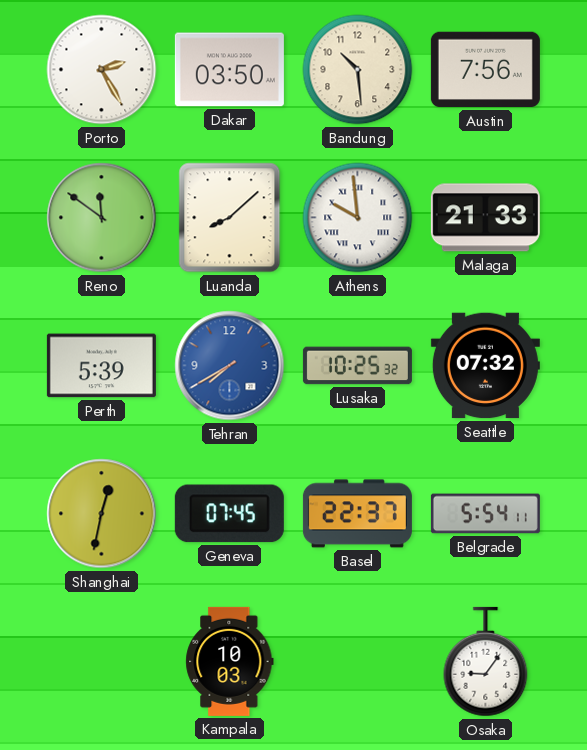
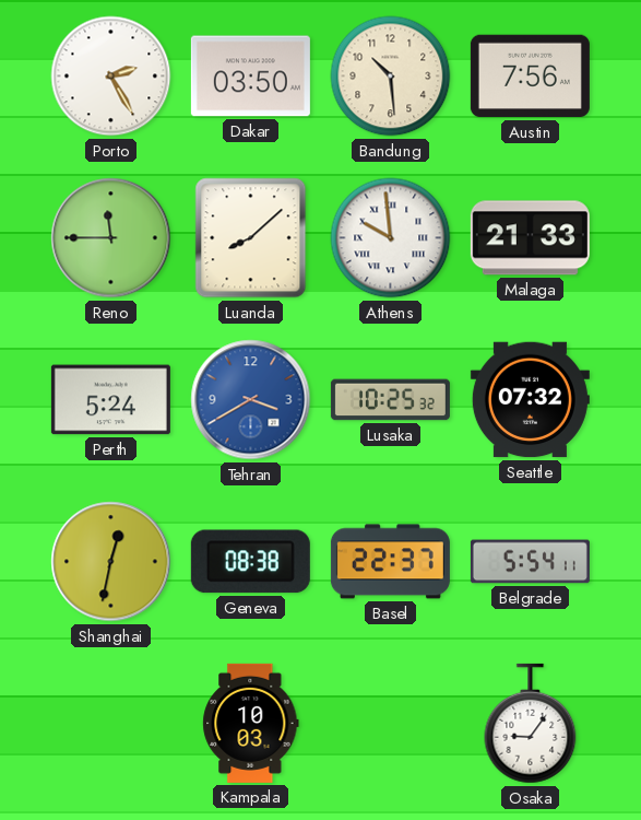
Reno: 11:51 -> 11:45 (111, 238)
Perth: 5:39 -> 5:24 (110, 400)
Tehran: 7:40 -> 3:40 (251, 400)
Geneva: 07:45 -> 08:38 (250, 562)
